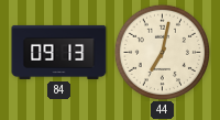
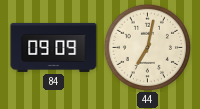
84: 09:13 -> 09:09 (54, 47)
